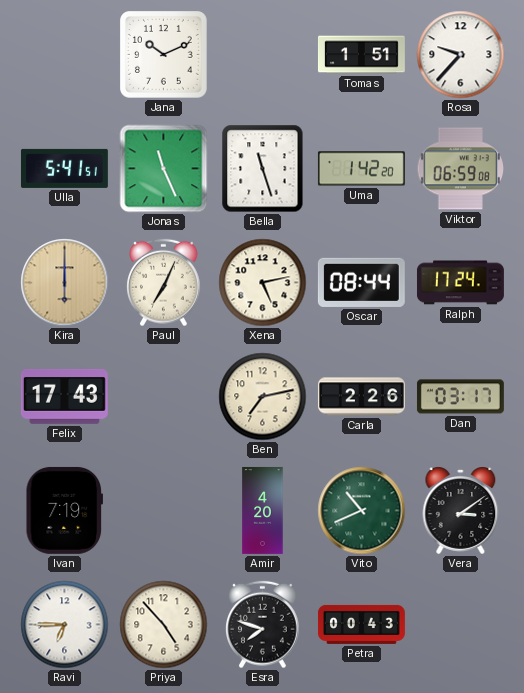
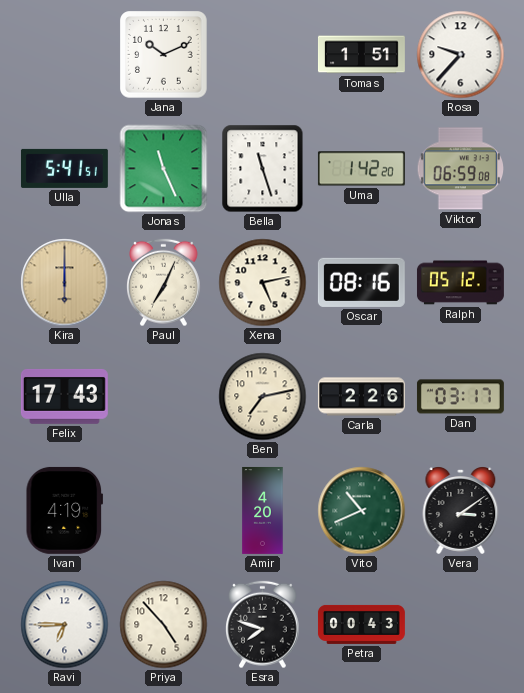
Oscar: 08:44 -> 08:16 (361, 282)
Ralph: 17:24 -> 05:12 (460, 283)
Ivan: 7:19 -> 4:19 (64, 510)
